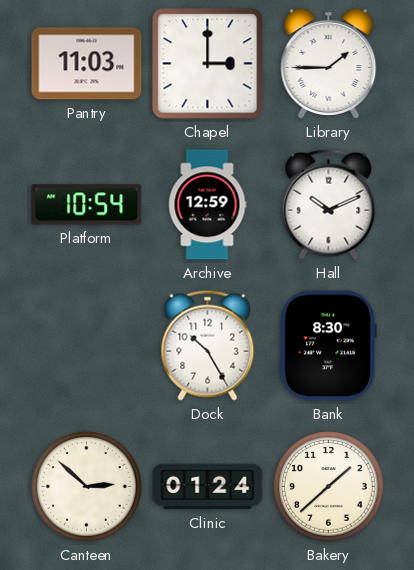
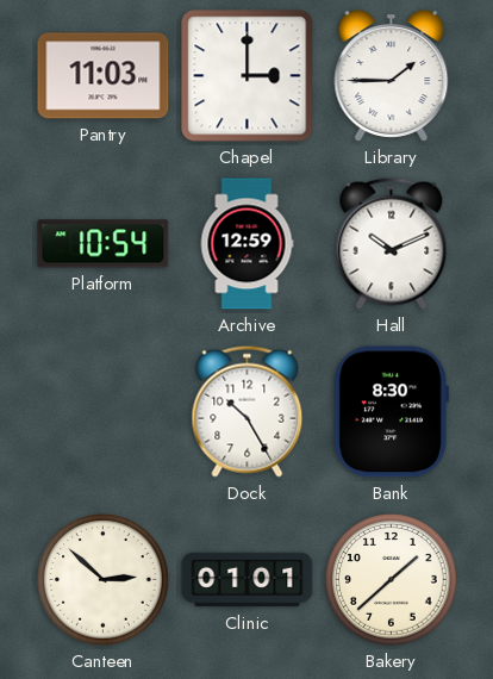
Clinic: 01:24 -> 01:01 (248, 580)
